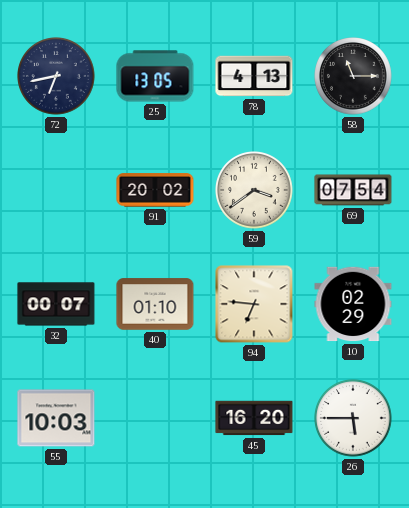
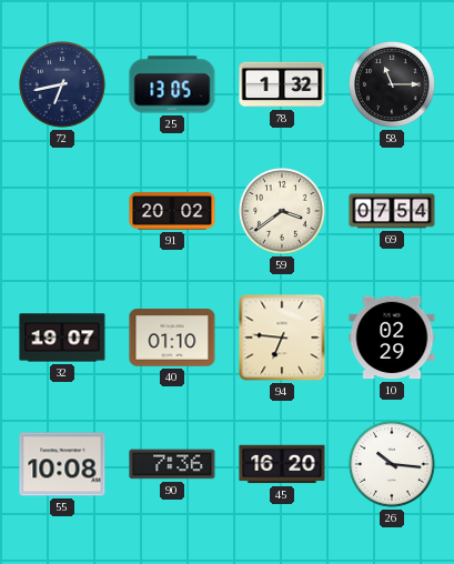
78: 4:13 -> 1:32 (282, 84)
32: 00:07 -> 19:07 (62, 338)
55: 10:03 -> 10:08 (62, 464)
90: none -> 7:36 (172, 464)
26: 5:45 -> 10:16 (393, 465)
